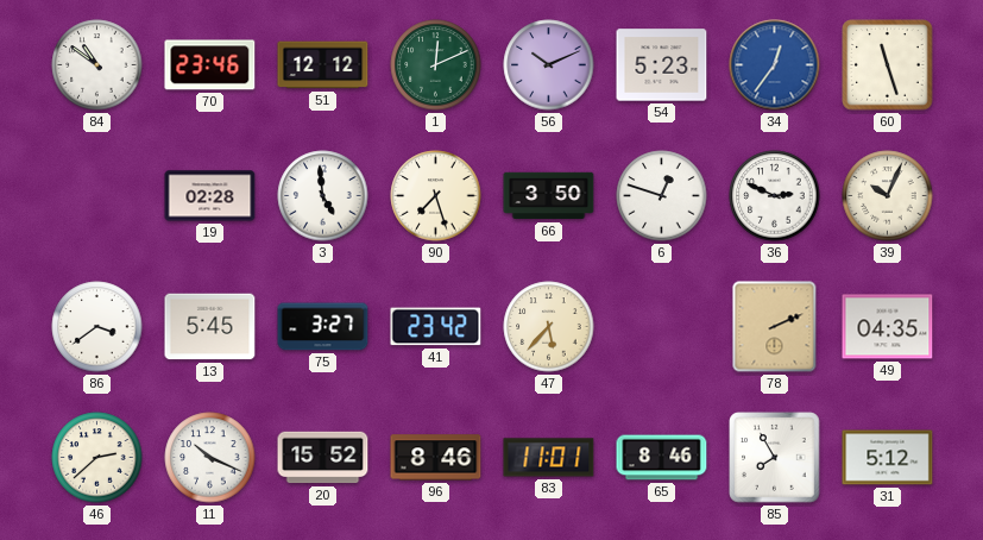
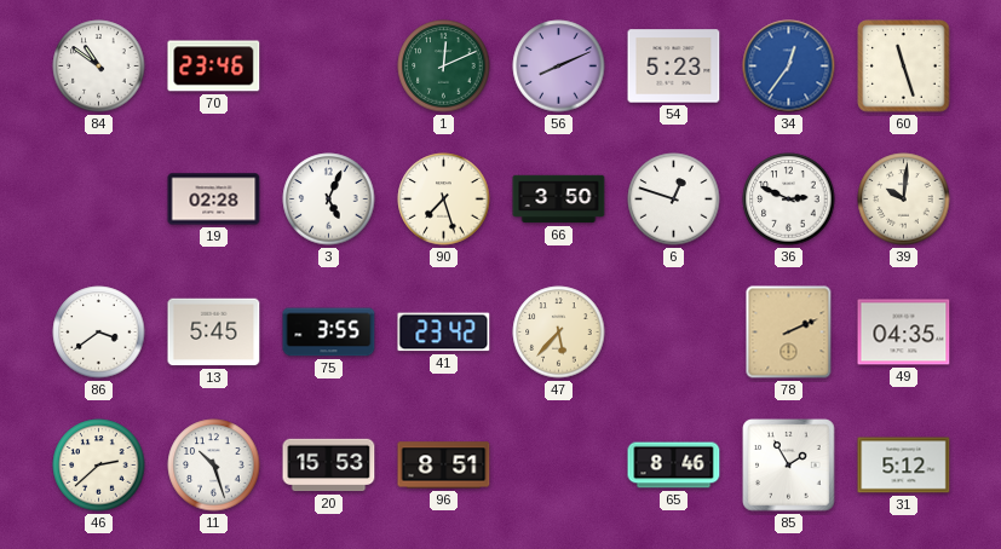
51: 12:12 -> none (323, 65)
56: 10:11 -> 8:11 (559, 67)
3: 4:59 -> 5:04 (329, 200)
39: 10:04 -> 10:01 (904, 200)
75: 3:27 -> 3:55 (329, 333)
11: 10:19 -> 10:27 (214, 466)
20: 15:52 -> 15:53 (329, 466)
96: 8:46 -> 8:51 (444, 466)
83: 11:01 -> none (549, 458)
85: 7:55 -> 1:55 (789, 466)
